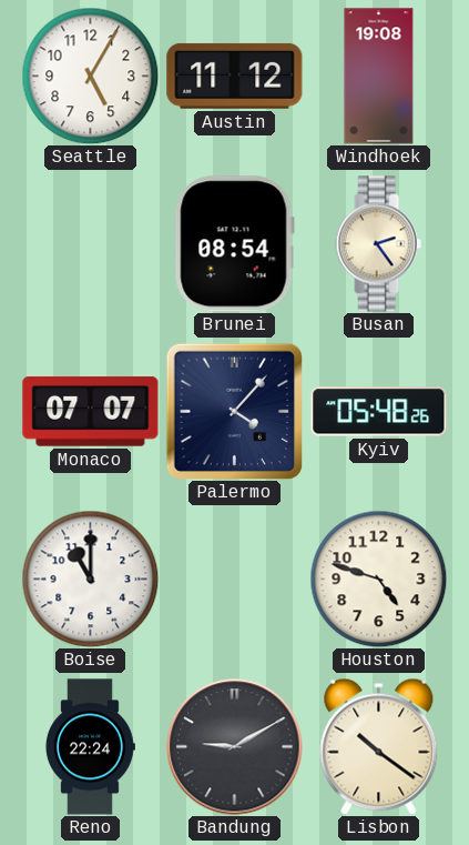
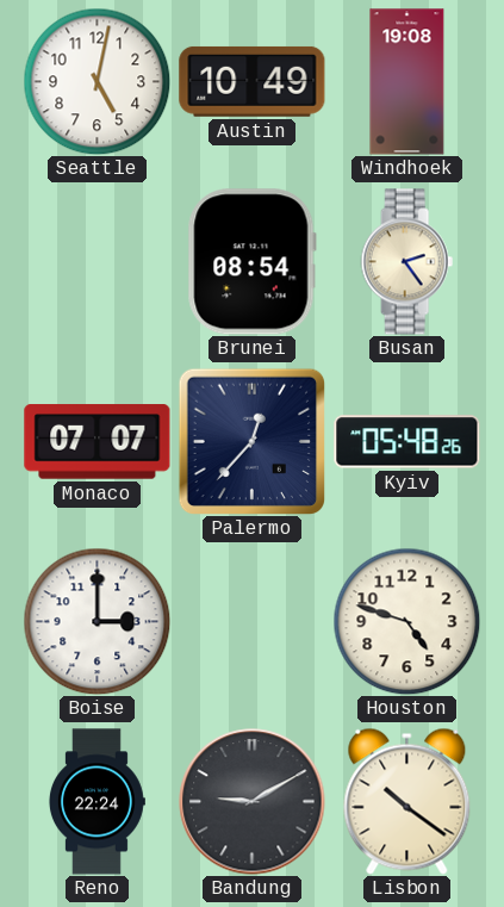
Seattle: 5:05 -> 5:02 (97, 81)
Austin: 11:12 -> 10:49 (253, 81)
Palermo: 4:07 -> 12:37 (251, 441)
Boise: 11:00 -> 3:00 (97, 621)
